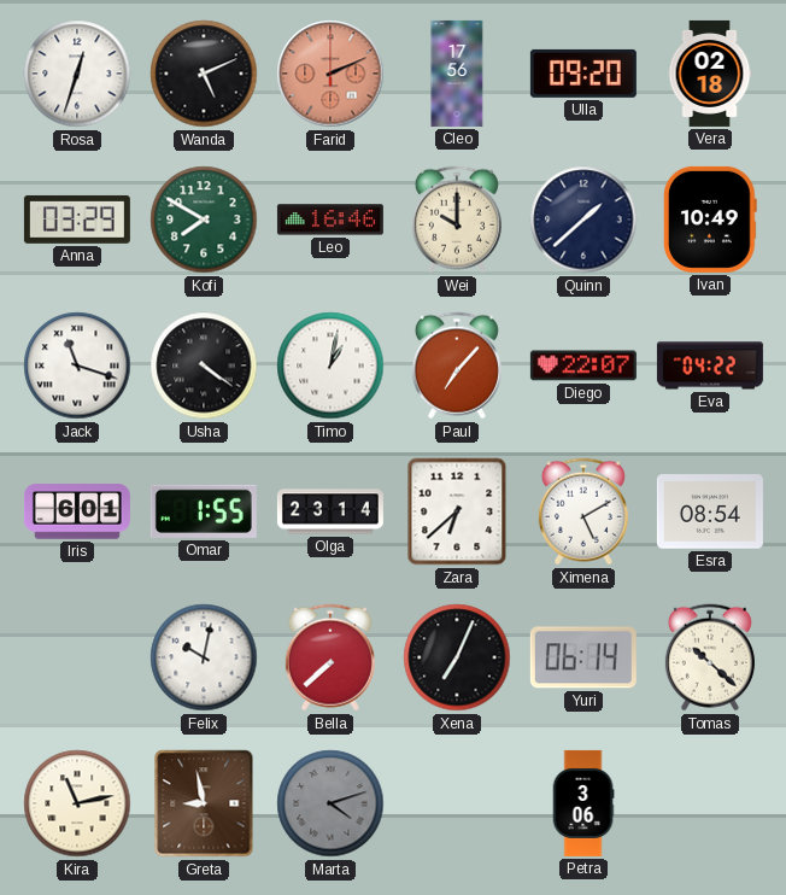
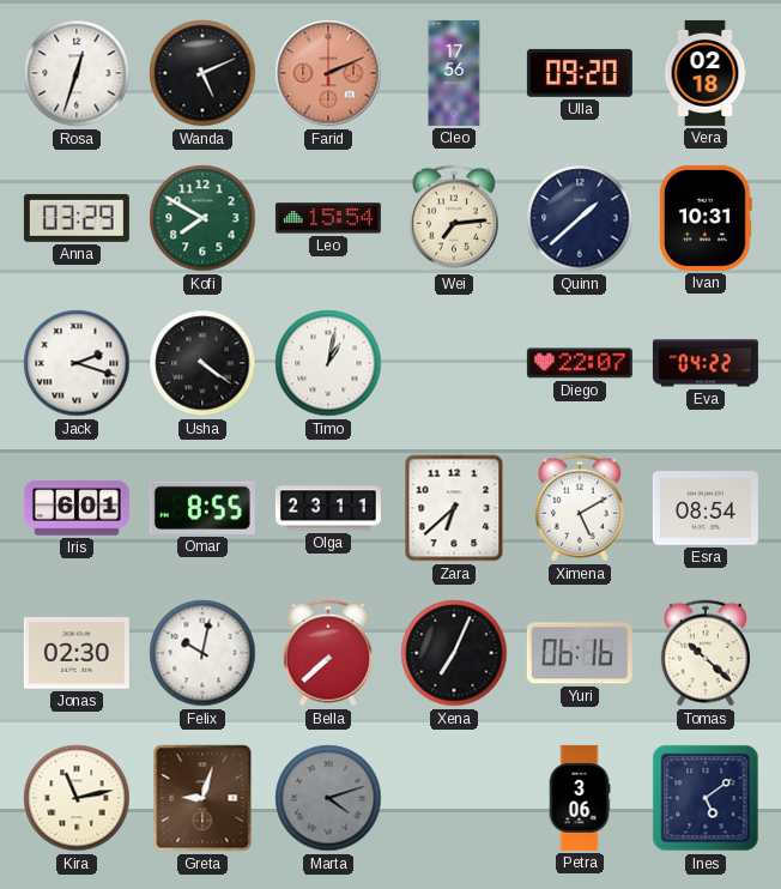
Leo: 16:46 -> 15:54 (328, 218)
Wei: 10:00 -> 7:14 (454, 218)
Ivan: 10:49 -> 10:31 (707, 218)
Jack: 11:18 -> 2:18 (77, 363)
Paul: 7:07 -> none (457, 365)
Omar: 1:55 -> 8:55 (202, 508)
Olga: 23:14 -> 23:11 (328, 508)
Jonas: none -> 02:30 (77, 653)
Yuri: 06:14 -> 06:16 (580, 653)
Greta: 8:58 -> 9:03 (202, 798)
Ines: none -> 5:09 (706, 798)
